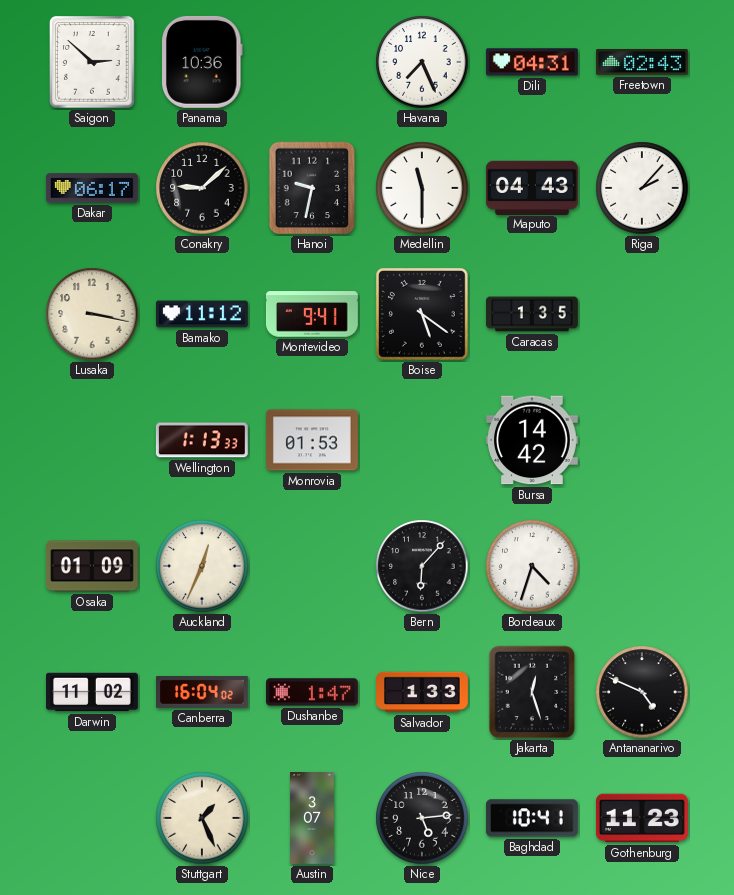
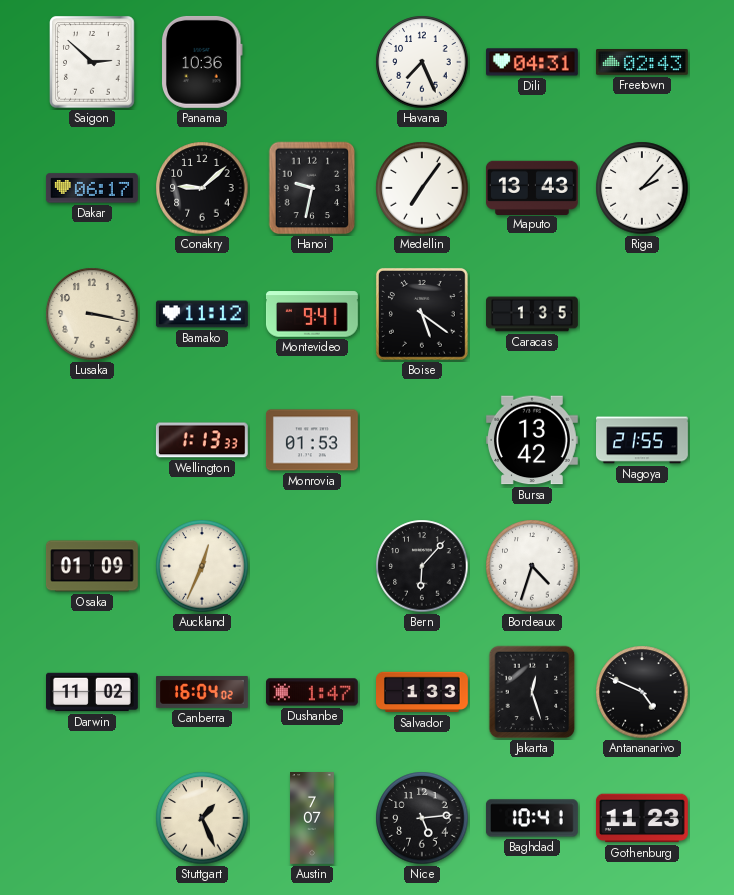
Medellin: 11:30 -> 7:06 (422, 188)
Maputo: 04:43 -> 13:43 (532, 187)
Bursa: 14:42 -> 13:42 (532, 440)
Nagoya: none -> 21:55 (643, 440)
Austin: 3:07 -> 7:07 (312, 819)
